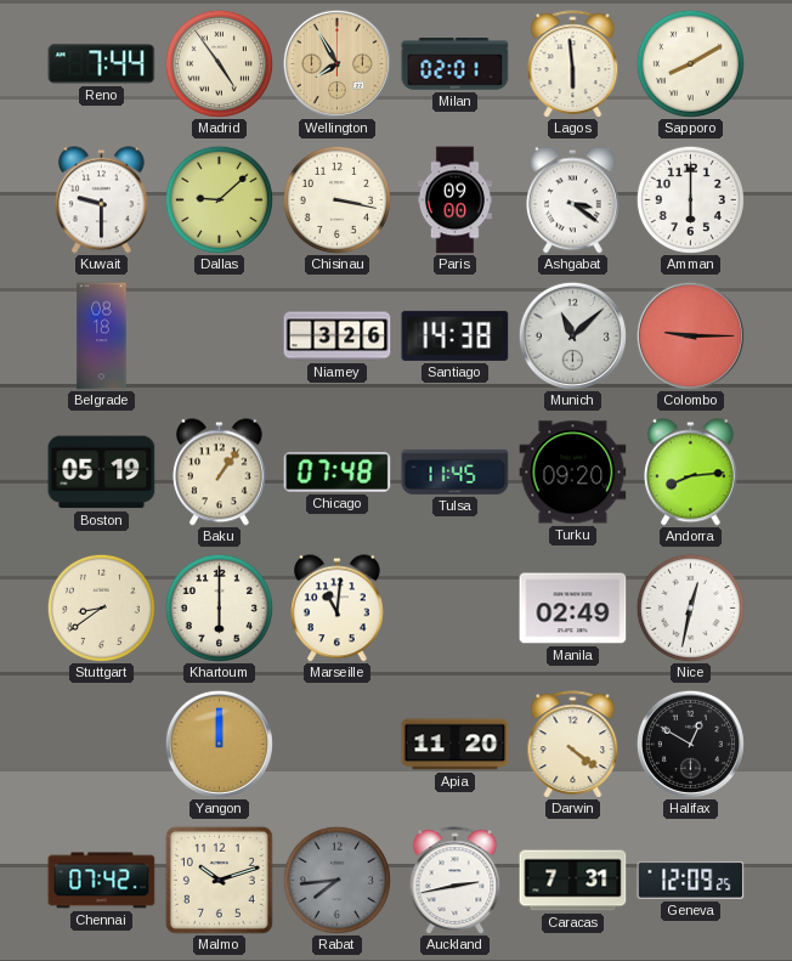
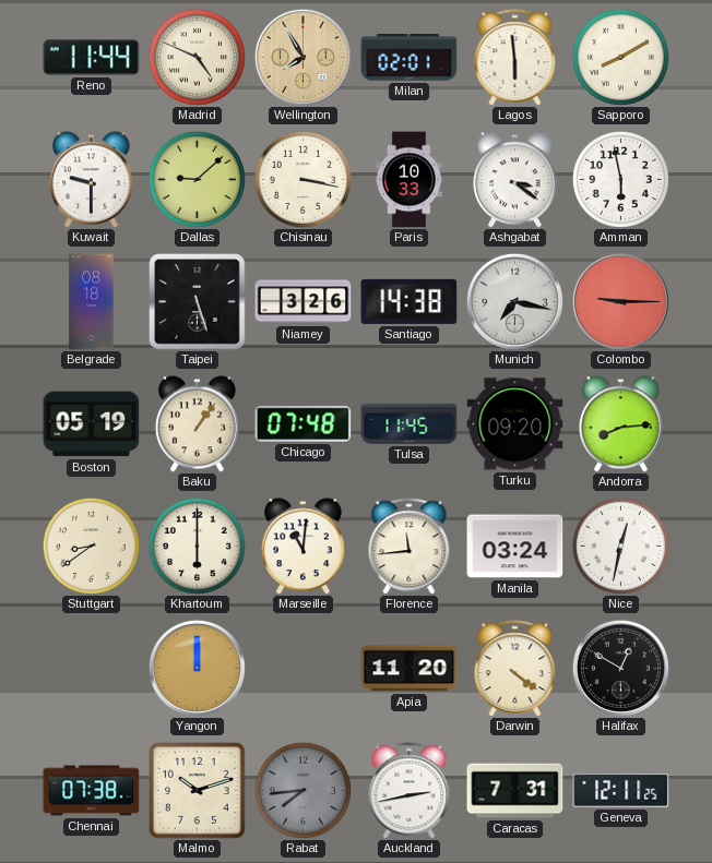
Reno: 7:44 -> 11:44 (92, 58)
Madrid: 4:54 -> 4:49 (197, 57)
Paris: 09:00 -> 10:33 (408, 180)
Amman: 6:00 -> 5:58 (620, 179)
Taipei: none -> 5:27 (198, 302)
Munich: 11:08 -> 7:17 (514, 301)
Florence: none -> 11:44 (410, 547)
Manila: 02:49 -> 03:24 (515, 547)
Chennai: 07:42 -> 07:38 (92, 791)
Geneva: 12:09 -> 12:11 (621, 790)
